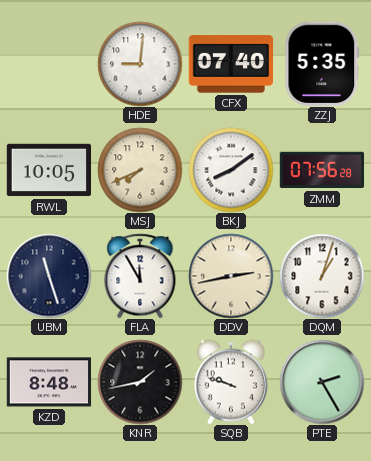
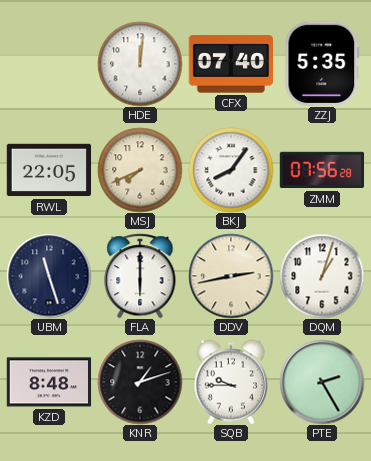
HDE: 9:01 -> 12:01 (140, 64)
RWL: 10:05 -> 22:05 (49, 170)
BKJ: 8:09 -> 8:06 (231, 170)
FLA: 11:55 -> 6:00 (140, 276)
KNR: 1:43 -> 1:12 (140, 382)
SQB: 9:48 -> 9:45 (230, 382)
